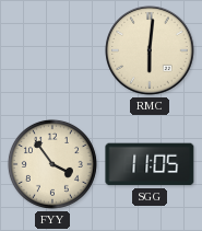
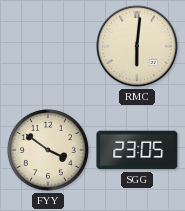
FYY: 3:54 -> 3:51 (48, 150)
SGG: 11:05 -> 23:05 (137, 150)
